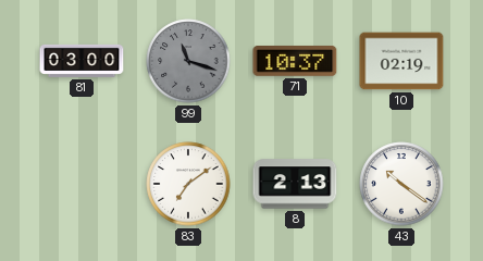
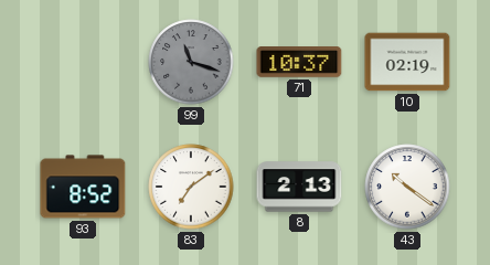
81: 03:00 -> none (82, 61)
93: none -> 8:52 (83, 187)
